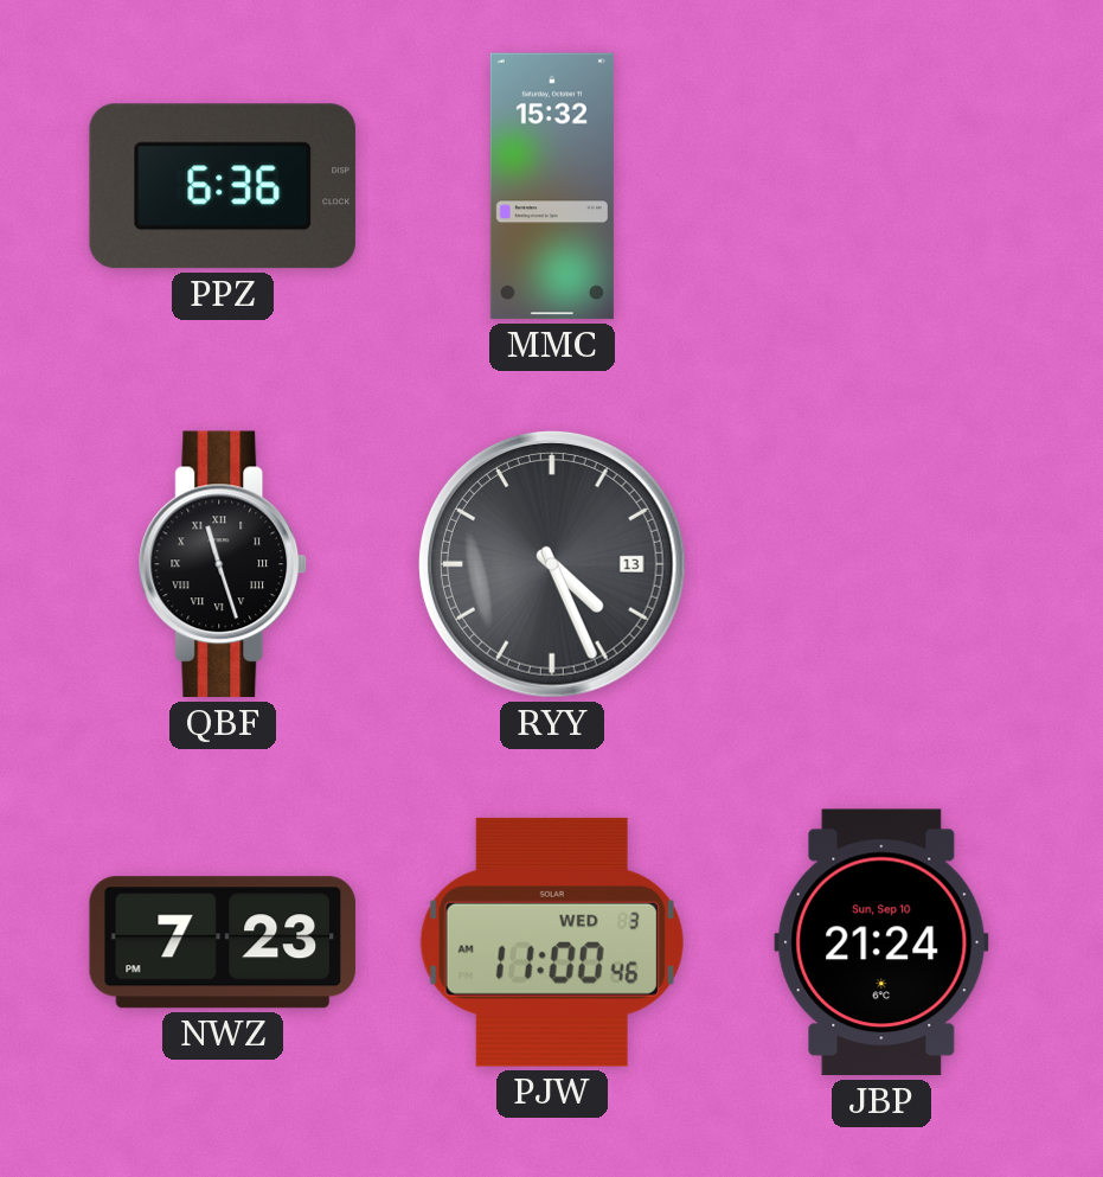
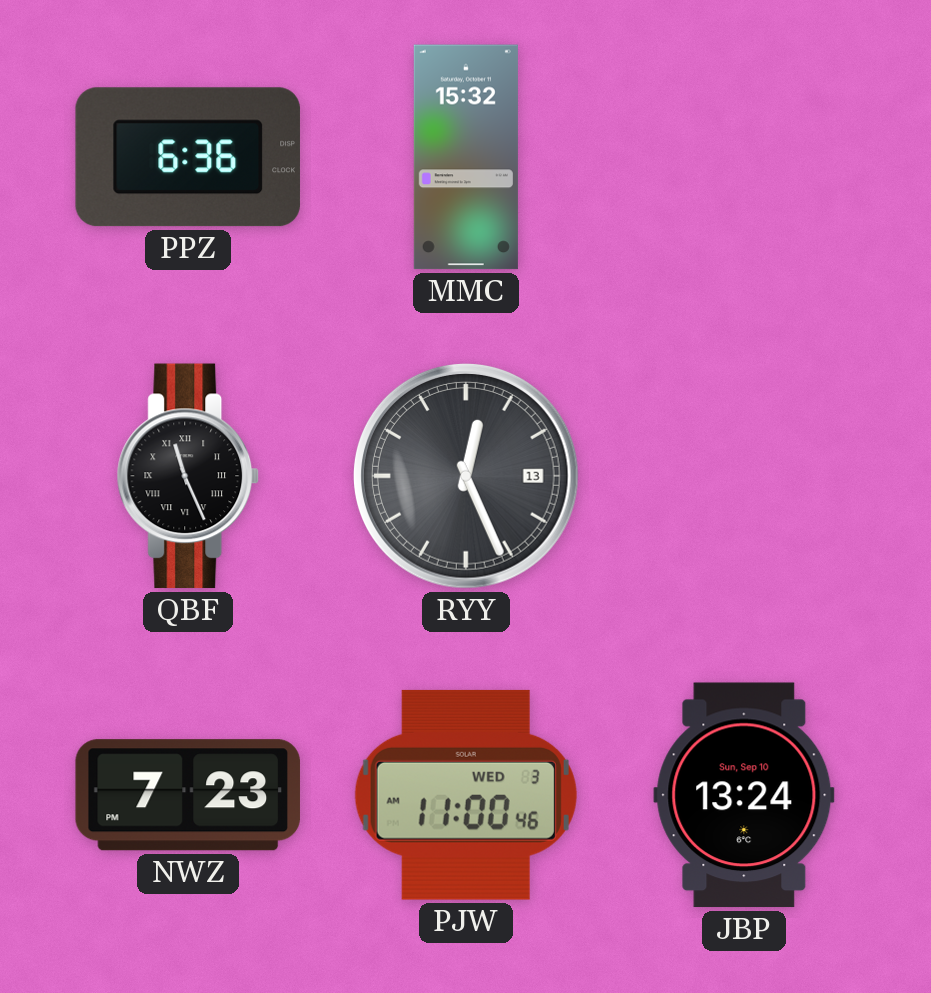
QBF: 11:27 -> 11:26 (188, 476)
RYY: 4:26 -> 12:26 (466, 476)
JBP: 21:24 -> 13:24 (744, 795)
